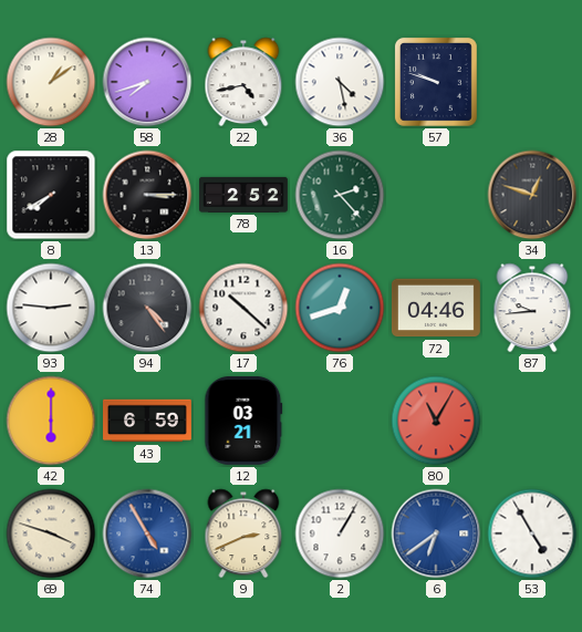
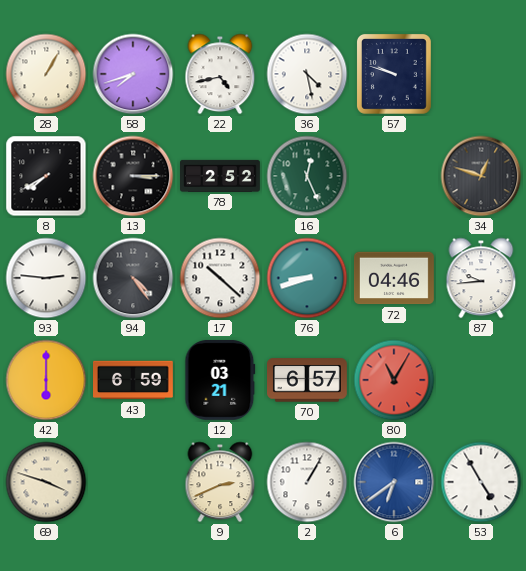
28: 1:09 -> 1:05 (46, 74)
16: 2:23 -> 12:26 (307, 176)
76: 12:42 -> 8:42 (307, 278)
70: none -> 6:57 (308, 380)
74: 4:55 -> none (147, 533)
